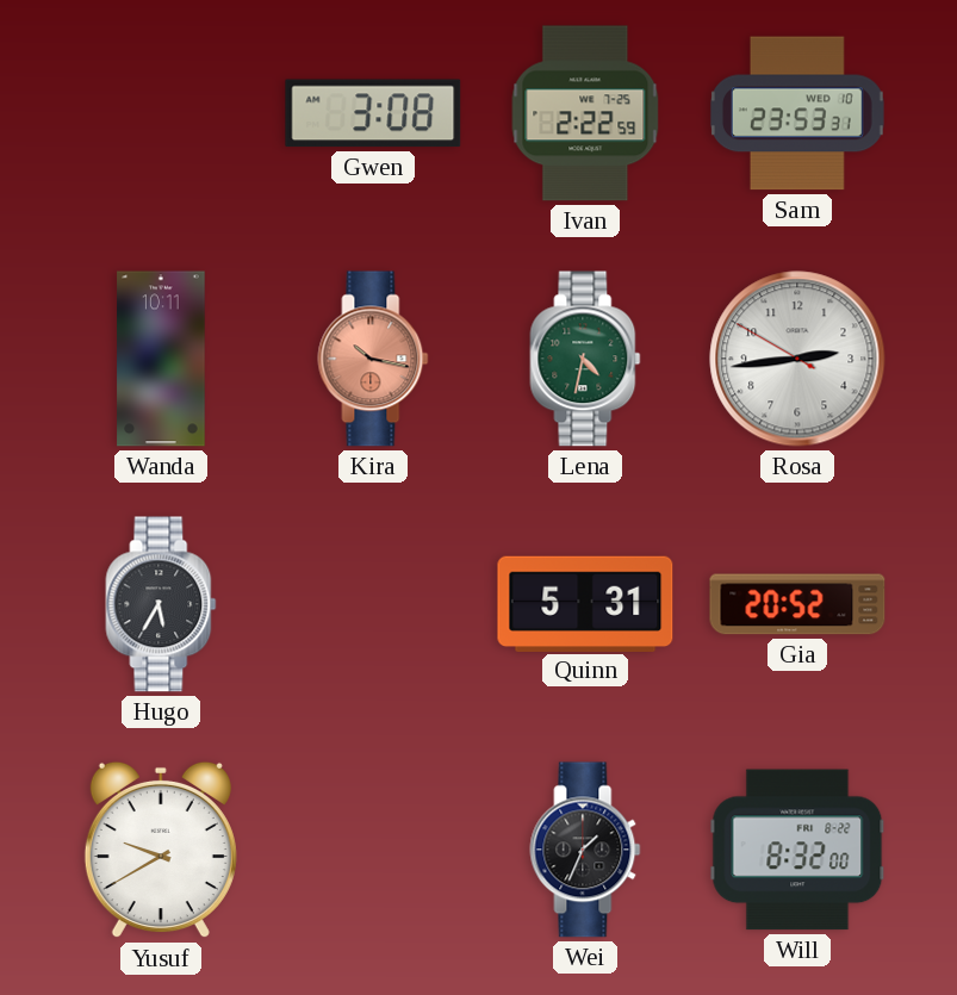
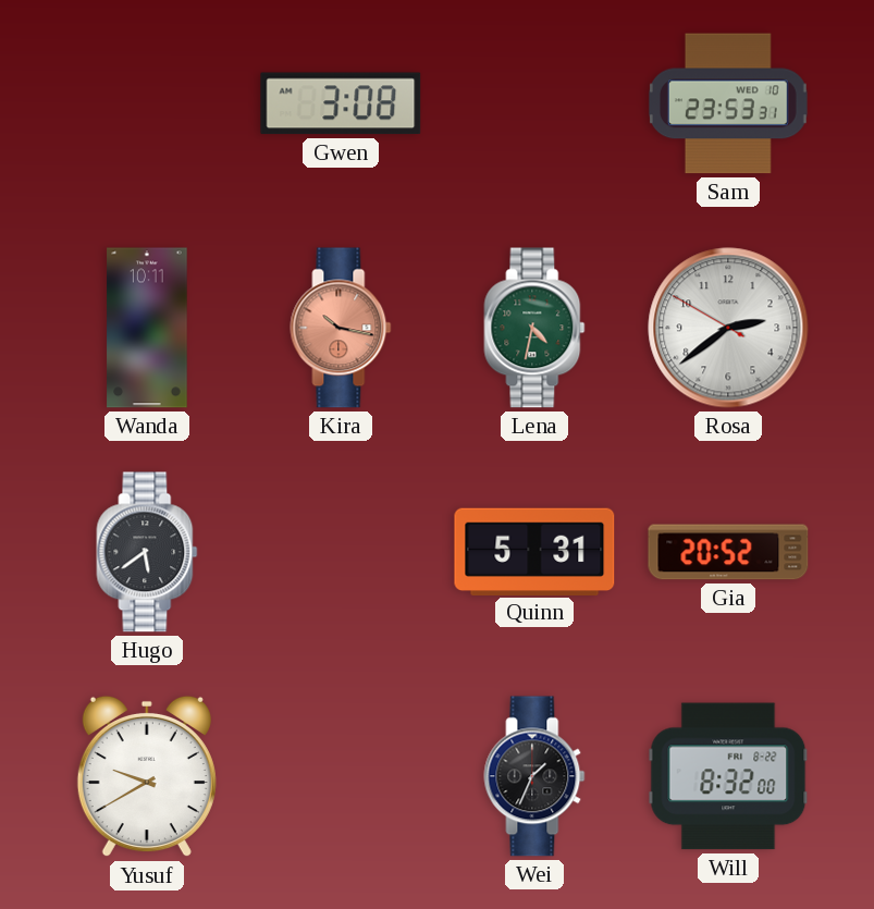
Ivan: 2:22 -> none (585, 113)
Rosa: 2:43 -> 2:38 (728, 328)
Hugo: 5:35 -> 5:39 (147, 552)
